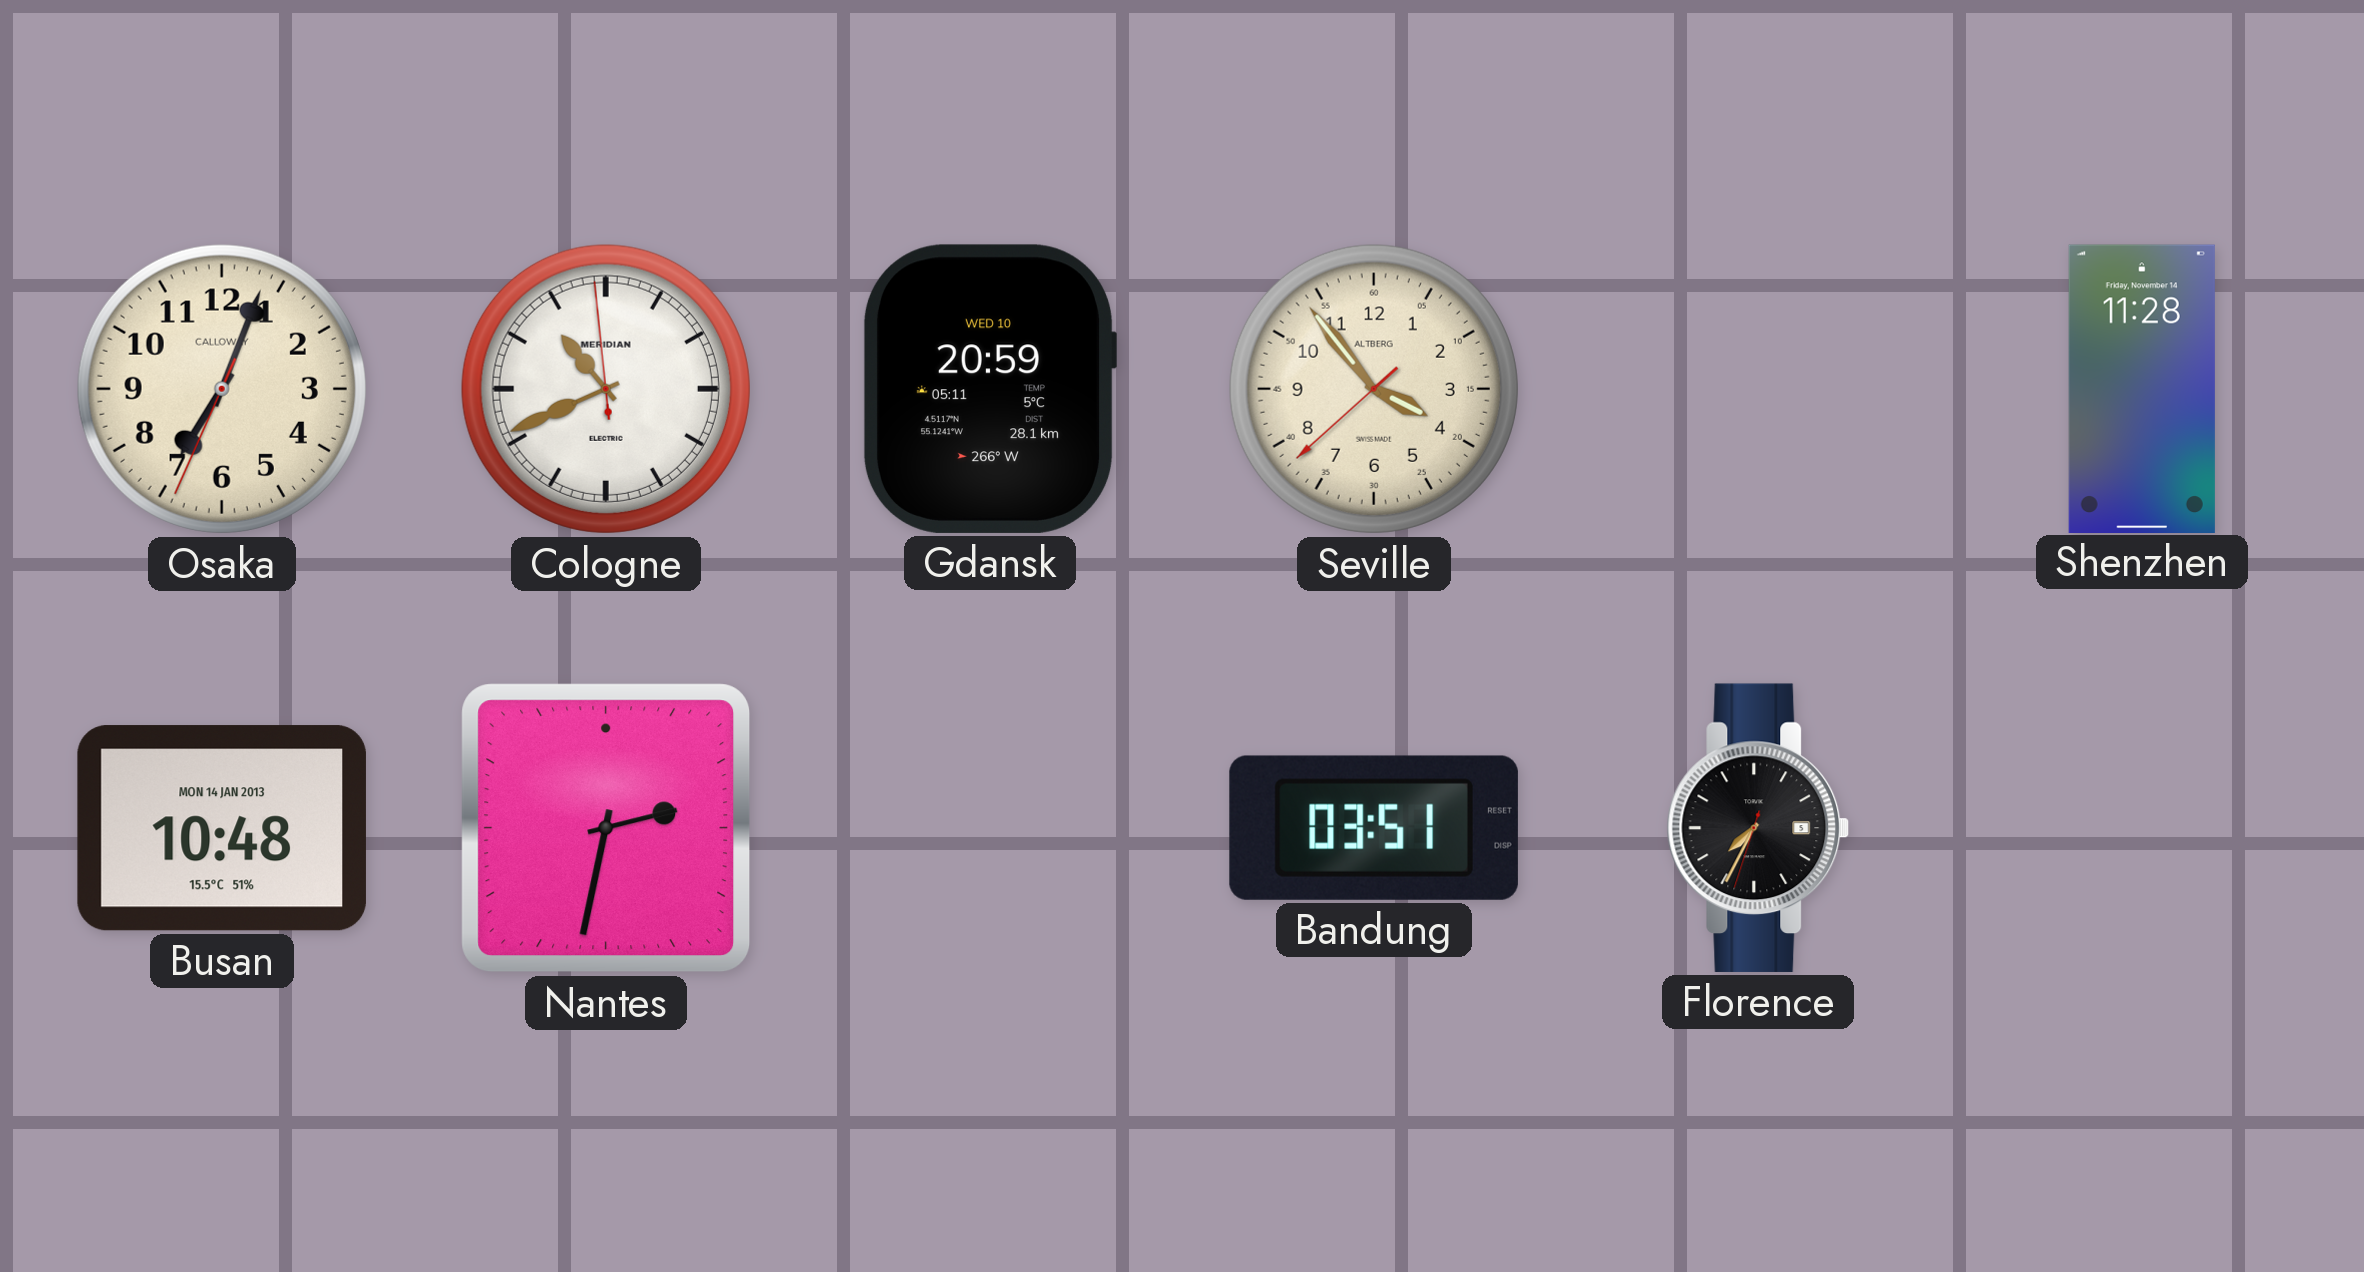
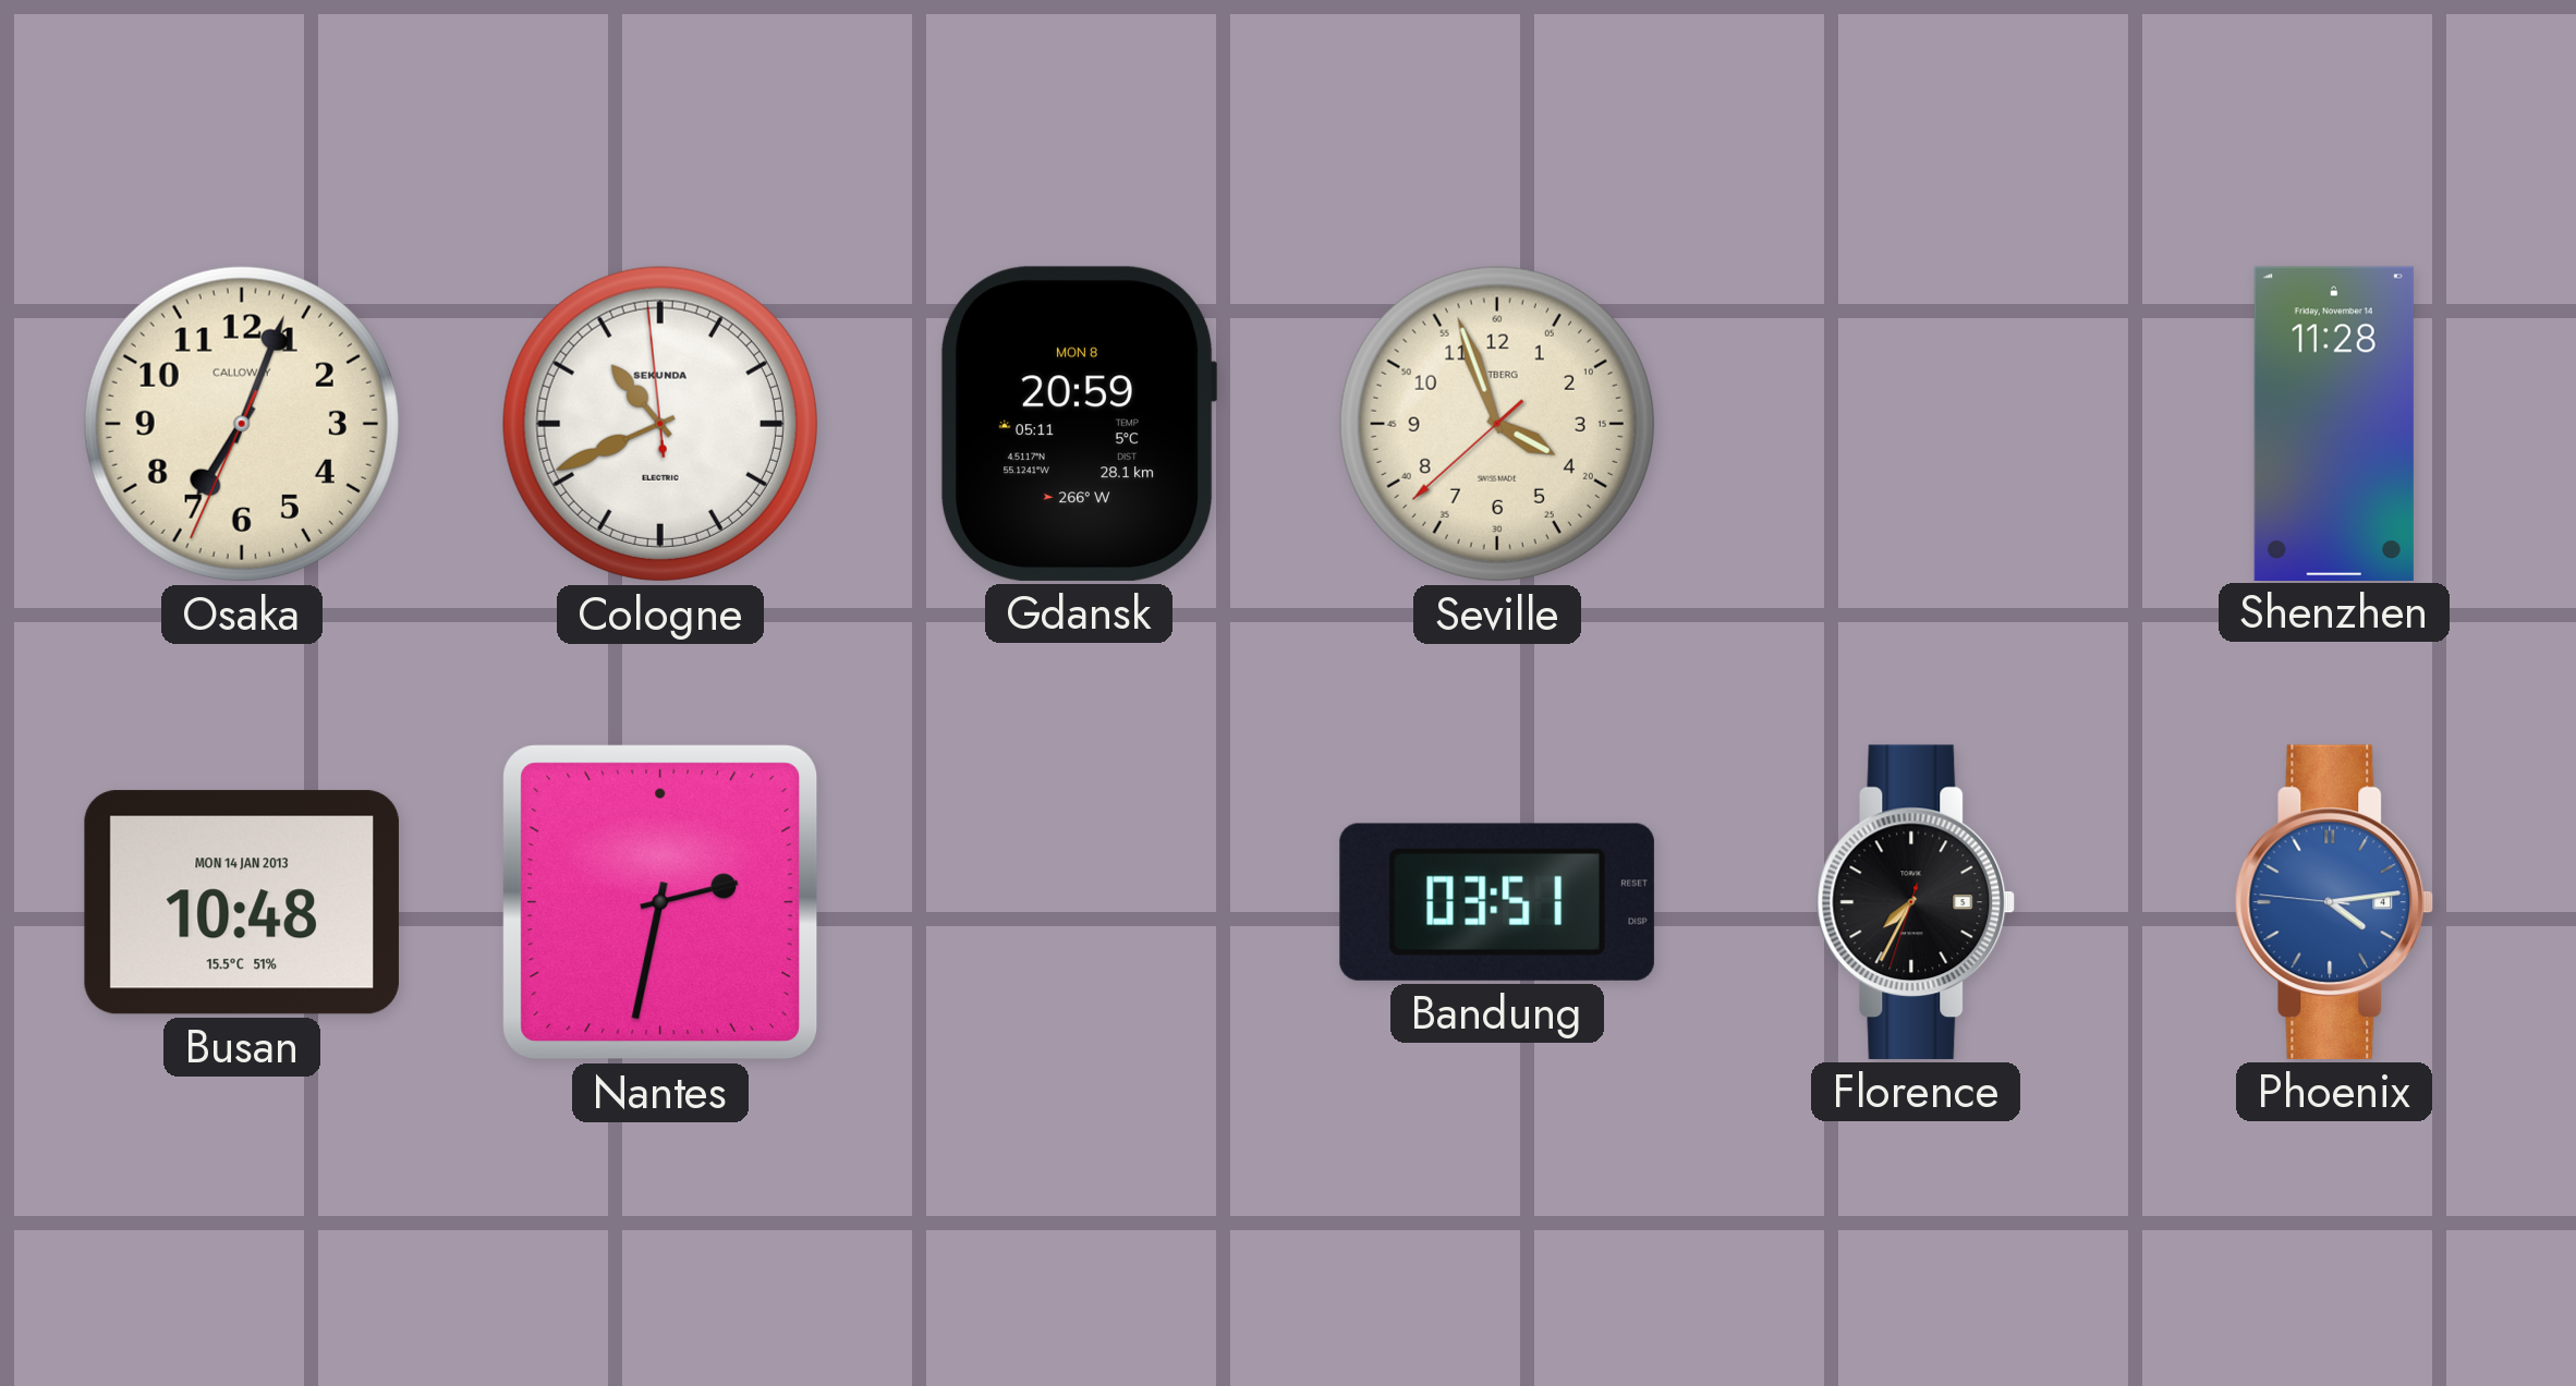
Cologne brand: MERIDIAN -> SEKUNDA (660, 424)
Gdansk date: WED 10 -> MON 8 (1078, 424)
Seville: 3:53 -> 3:56 (1497, 424)
Phoenix: none -> 4:13 (2334, 902)
